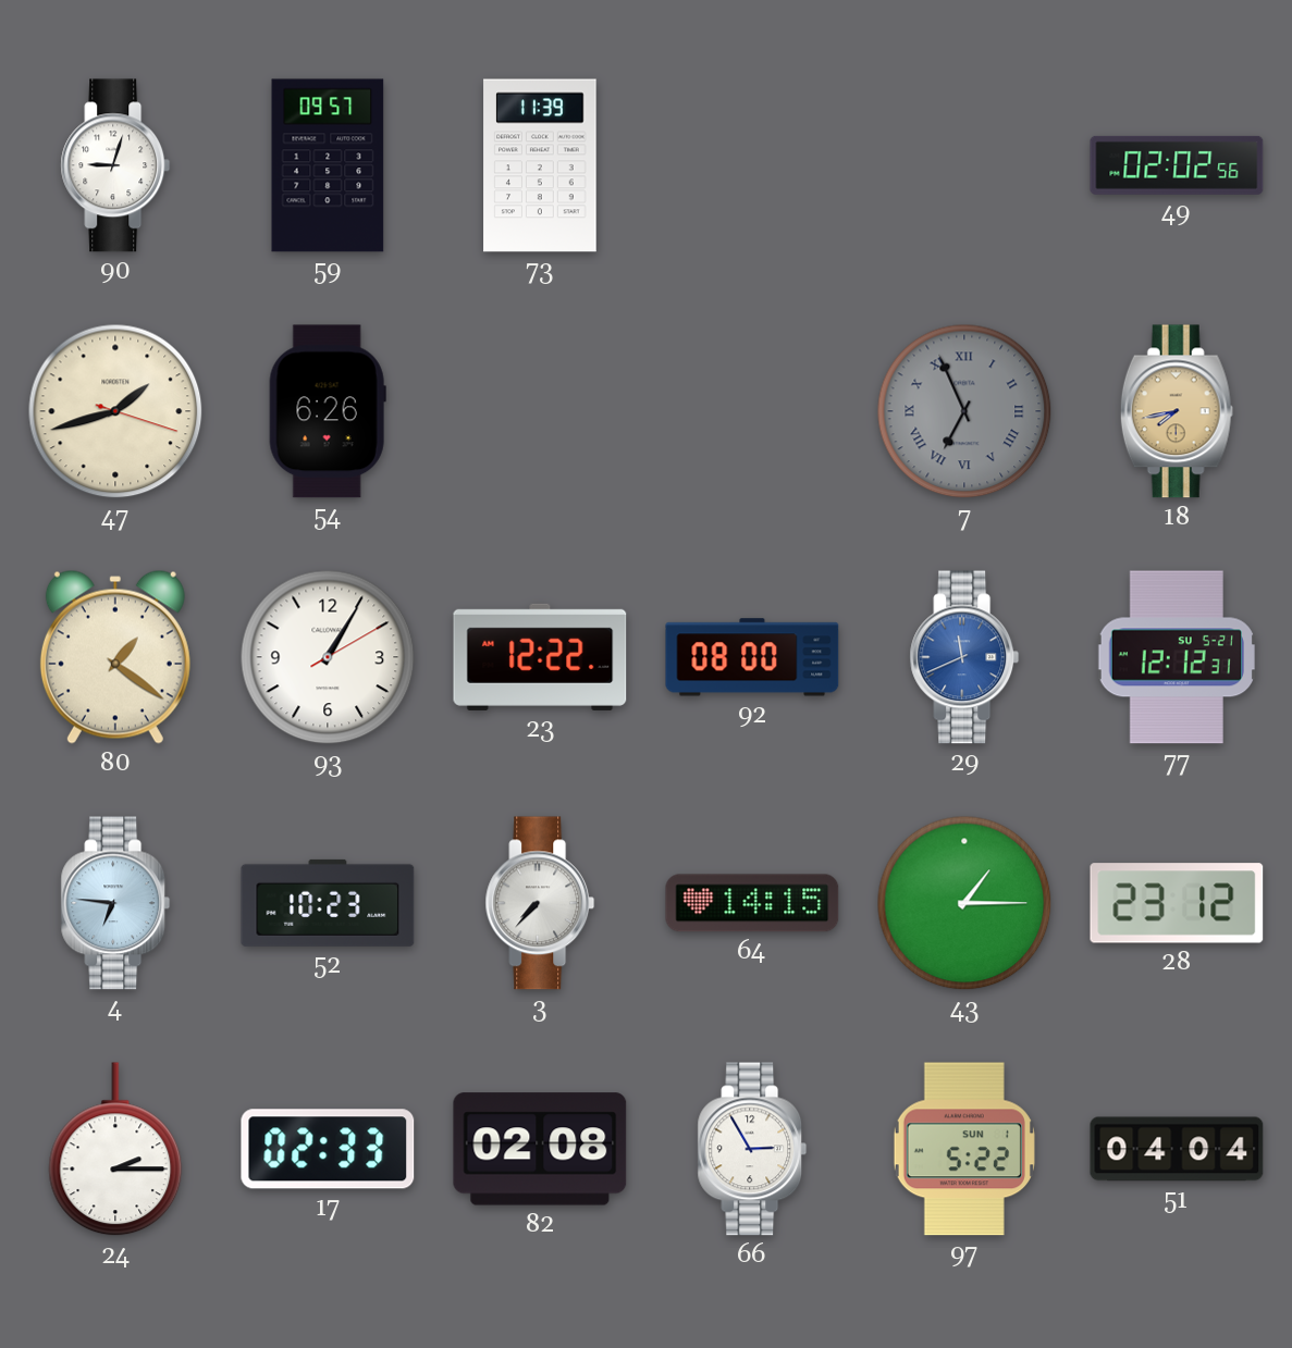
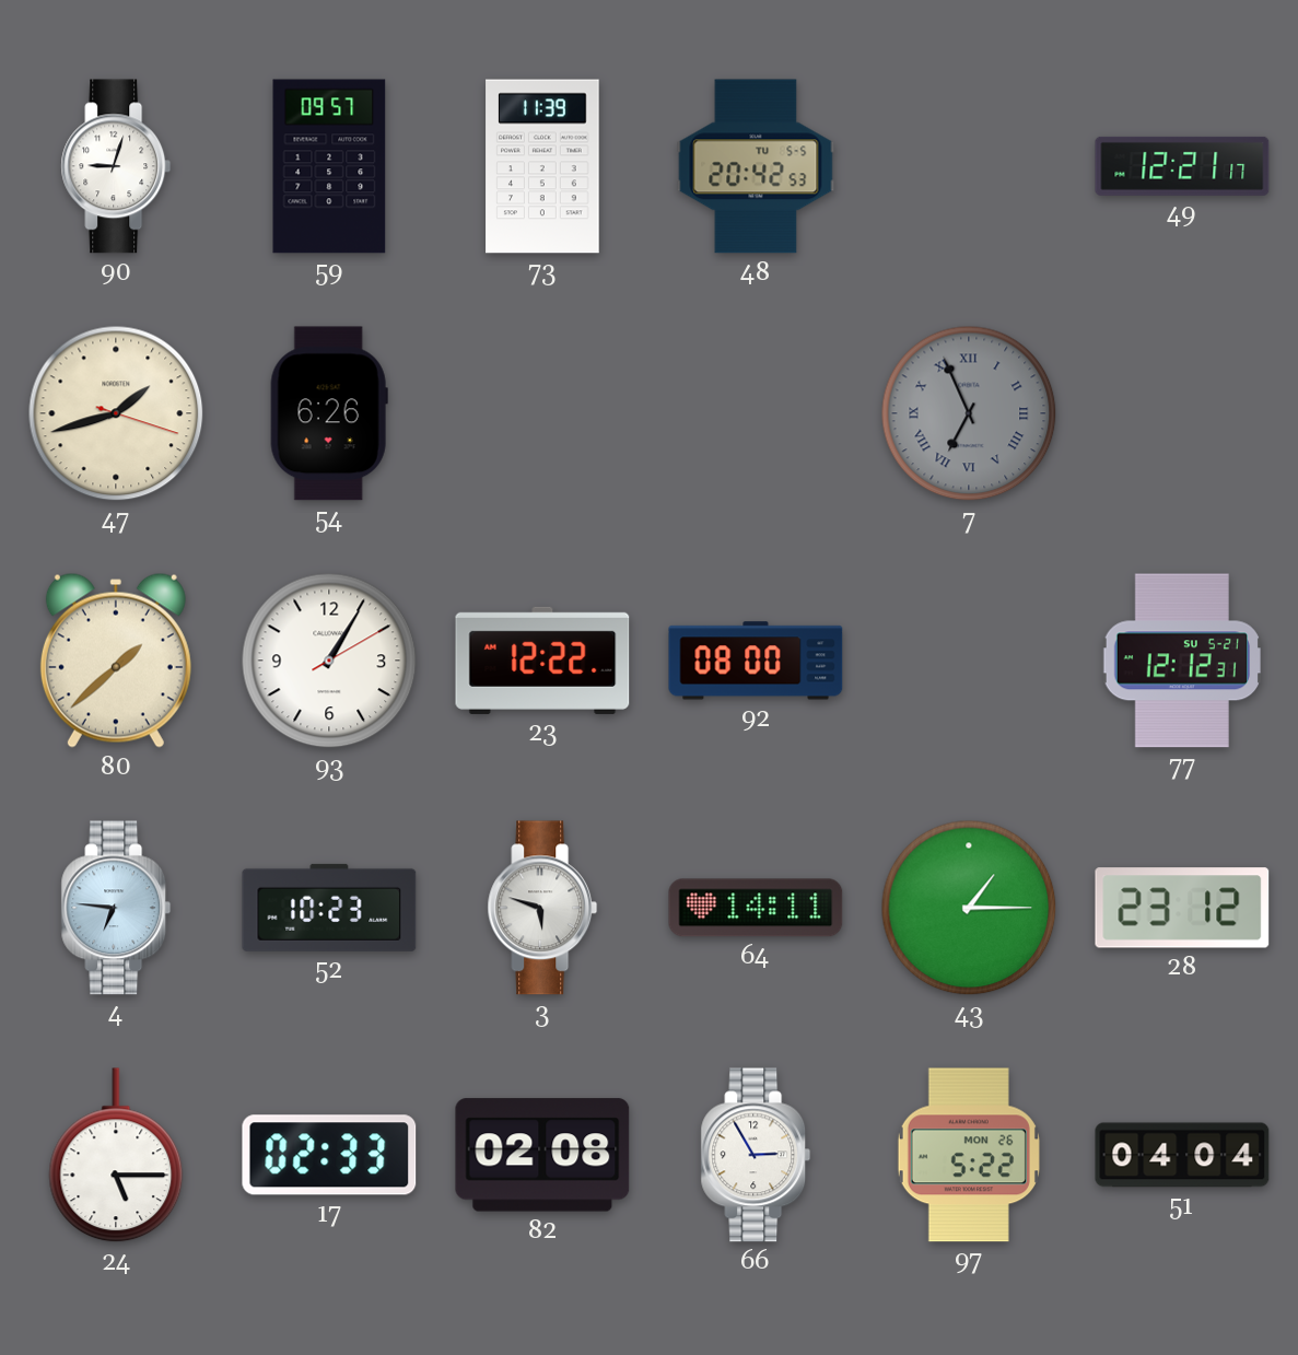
48: none -> 20:42 (756, 166)
49: 02:02 -> 12:21 (1182, 166)
18: 7:43 -> none (1177, 411)
80: 1:21 -> 1:38 (116, 661)
29: 11:41 -> none (964, 657)
3: 7:37 -> 5:48 (542, 908)
64: 14:15 -> 14:11 (756, 908)
24: 2:15 -> 5:15 (116, 1156)
97 date: SUN 1 -> MON 26 (969, 1155)
